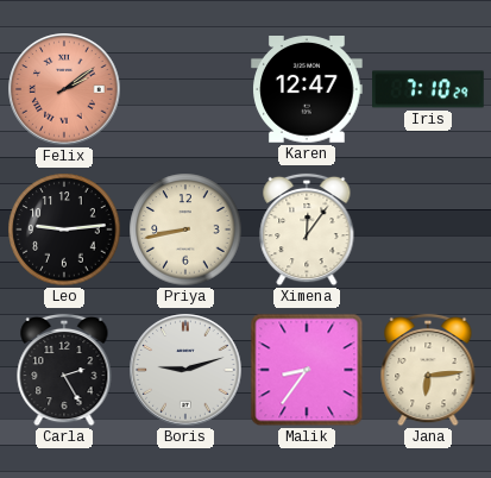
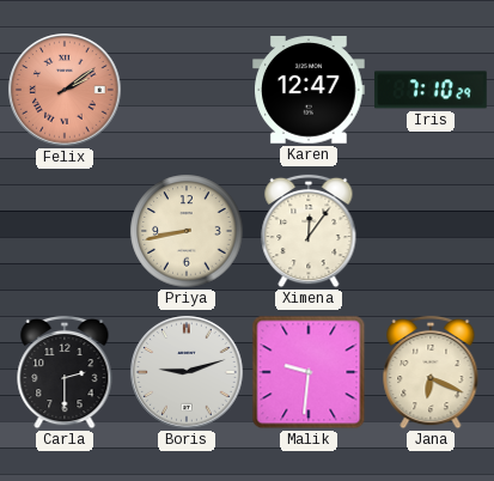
Leo: 9:14 -> none (64, 229)
Carla: 2:25 -> 2:30 (65, 372)
Malik: 8:36 -> 9:31 (309, 372)
Jana: 6:14 -> 6:19 (431, 372)
